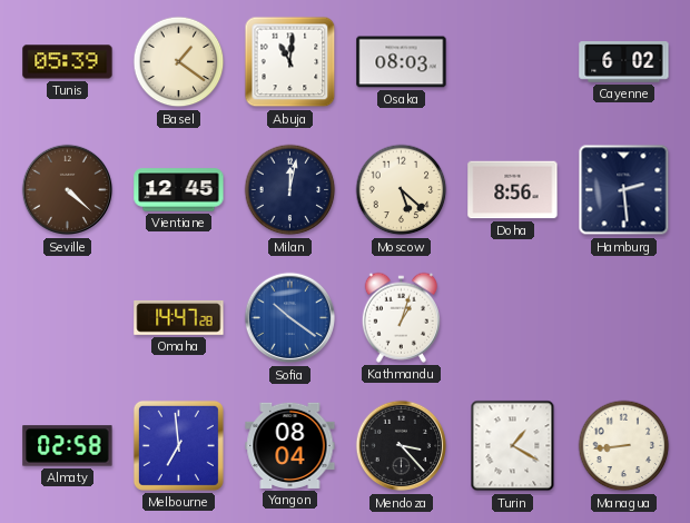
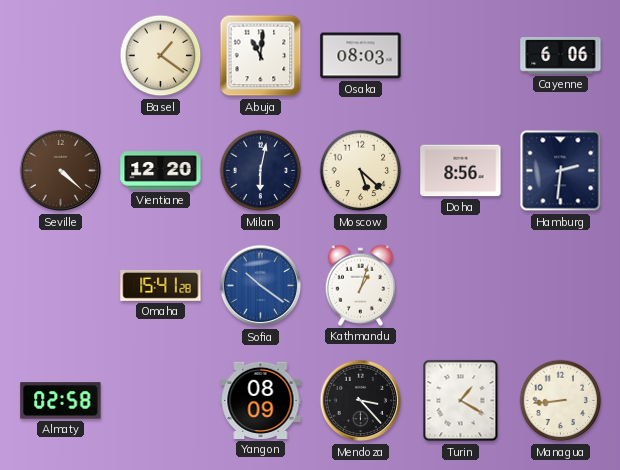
Tunis: 05:39 -> none (68, 62)
Cayenne: 6:02 -> 6:06 (561, 56)
Vientiane: 12:45 -> 12:20 (161, 171)
Milan: 12:02 -> 6:02 (261, 171)
Hamburg: 2:29 -> 2:31 (561, 171)
Omaha: 14:47 -> 15:41 (161, 285)
Melbourne: 6:59 -> none (178, 445)
Yangon: 08:04 -> 08:09 (261, 400)
